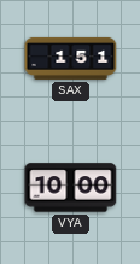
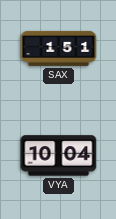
VYA: 10:00 -> 10:04 (59, 156)
